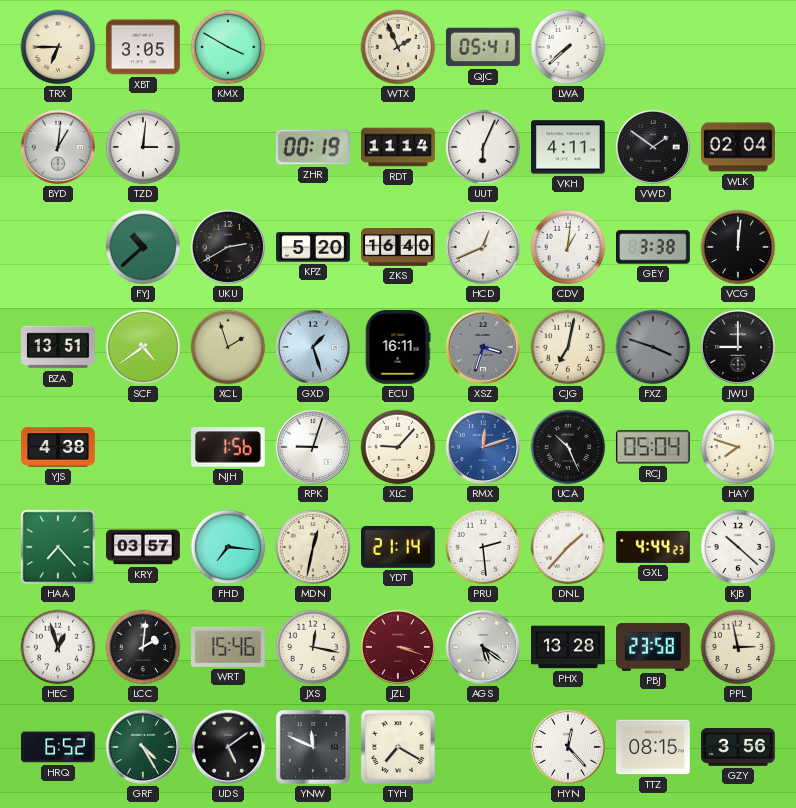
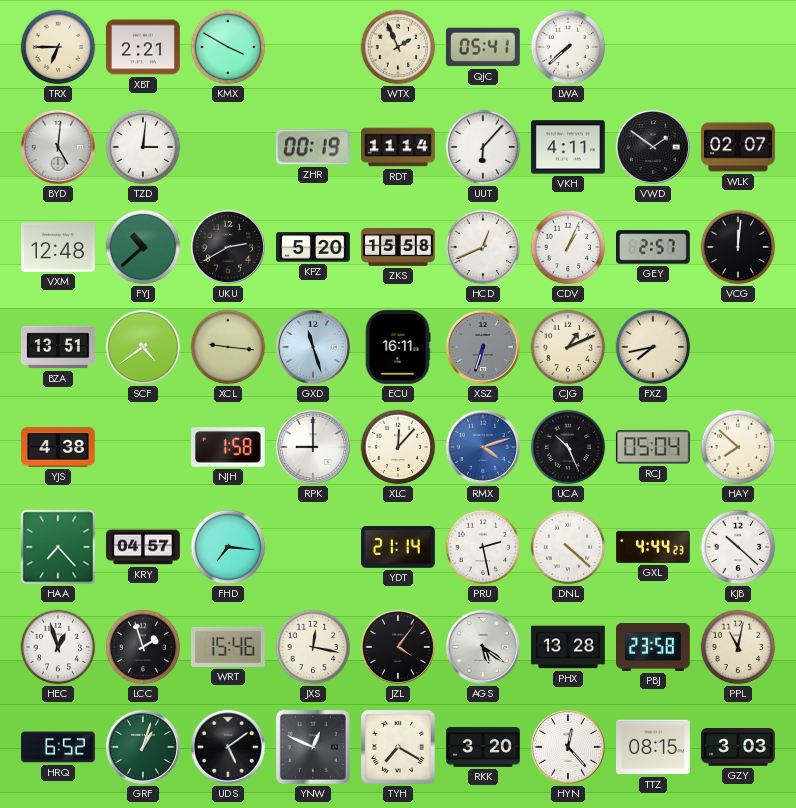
XBT: 3:05 -> 2:21 (144, 47)
BYD: 1:01 -> 5:01 (58, 147)
UUT: 6:04 -> 6:07 (483, 147)
WLK: 02:04 -> 02:07 (738, 147)
VXM: none -> 12:48 (59, 247)
ZKS: 16:40 -> 15:58 (398, 248)
CDV: 1:01 -> 1:04 (568, 247)
GEY: 3:38 -> 2:57 (654, 247)
XCL: 1:57 -> 9:16 (228, 347)
GXD: 1:27 -> 11:27 (313, 347)
XSZ: 3:33 -> 6:33 (483, 347)
CJG: 7:02 -> 1:11 (568, 347)
FXZ: 3:48 -> 7:43 (653, 347)
FXZ dial: grey -> cream (653, 347)
JWU: 9:00 -> none (738, 347)
NJH: 1:56 -> 1:58 (229, 447)
RPK: 9:03 -> 9:00 (313, 447)
XLC: 9:07 -> 12:07 (398, 447)
RMX: 12:12 -> 4:12 (483, 447)
HAY: 7:48 -> 7:52 (738, 447)
KRY: 03:57 -> 04:57 (143, 547)
MDN: 12:32 -> none (313, 547)
PRU: 2:29 -> 2:28 (483, 547)
DNL: 1:37 -> 4:22 (568, 547)
LCC: 2:01 -> 1:57 (143, 647)
JZL: 3:18 -> 4:06 (398, 647)
JZL dial: burgundy -> black (398, 647)
PPL: 2:58 -> 11:02 (738, 647)
GRF: 4:25 -> 1:03 (143, 747)
YNW: 11:49 -> 12:49 (313, 747)
RKK: none -> 3:20 (483, 747)
GZY: 3:56 -> 3:03 (739, 747)
